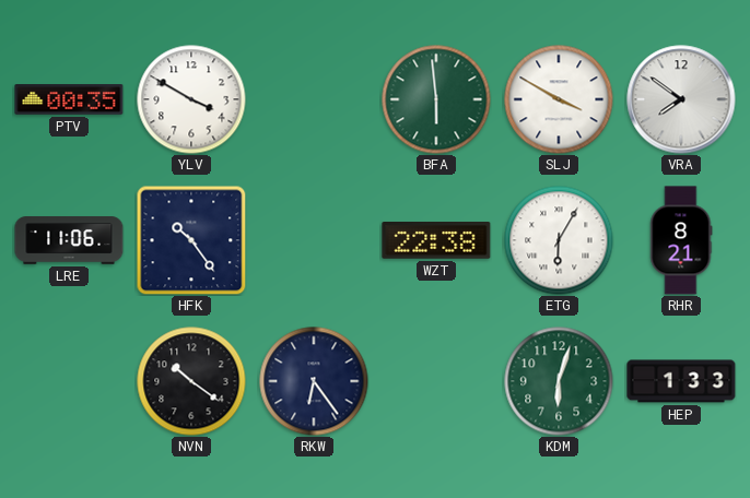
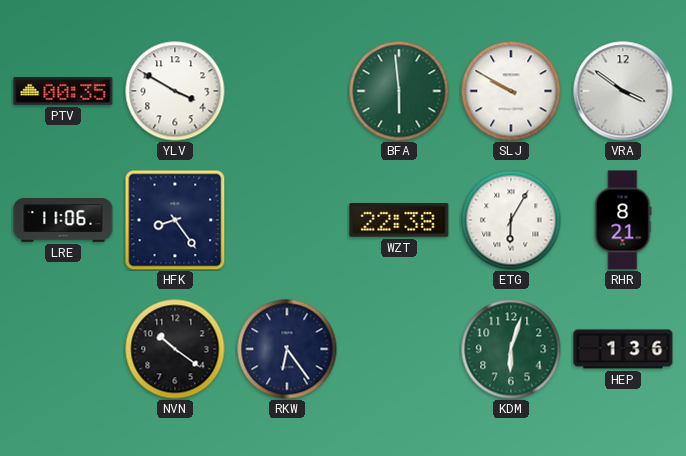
SLJ: 3:50 -> 9:50 (511, 91)
VRA: 7:51 -> 3:51 (623, 91)
HFK: 10:24 -> 8:24 (175, 220)
HEP: 1:33 -> 1:36 (623, 349)
